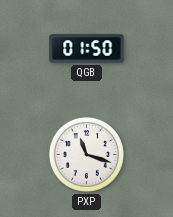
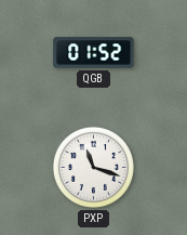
QGB: 01:50 -> 01:52 (94, 53)
